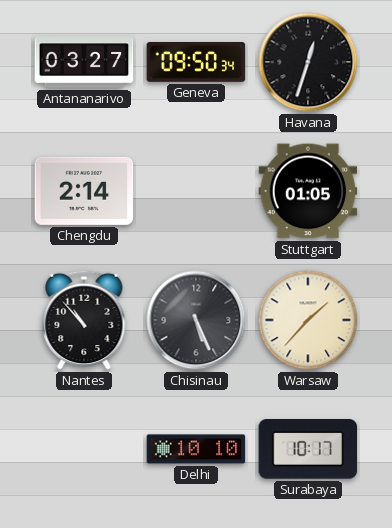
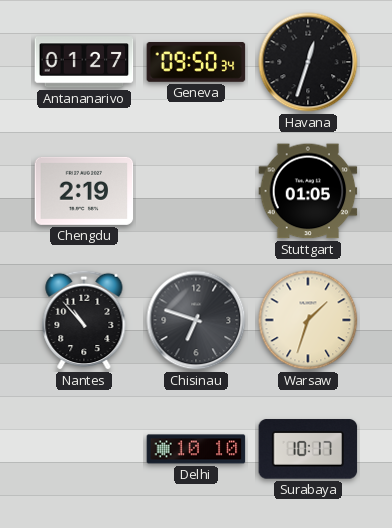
Antananarivo: 03:27 -> 01:27 (84, 62)
Chengdu: 2:14 -> 2:19 (84, 191)
Chisinau: 5:26 -> 6:48 (196, 320)
Warsaw: 1:37 -> 1:33 (308, 320)
